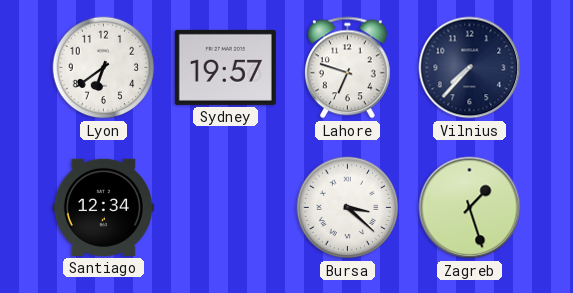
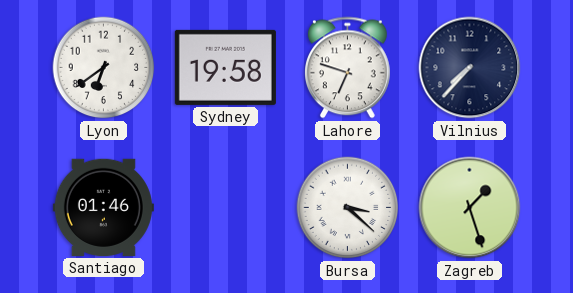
Sydney: 19:57 -> 19:58 (225, 67)
Santiago: 12:34 -> 01:46 (103, 207)
